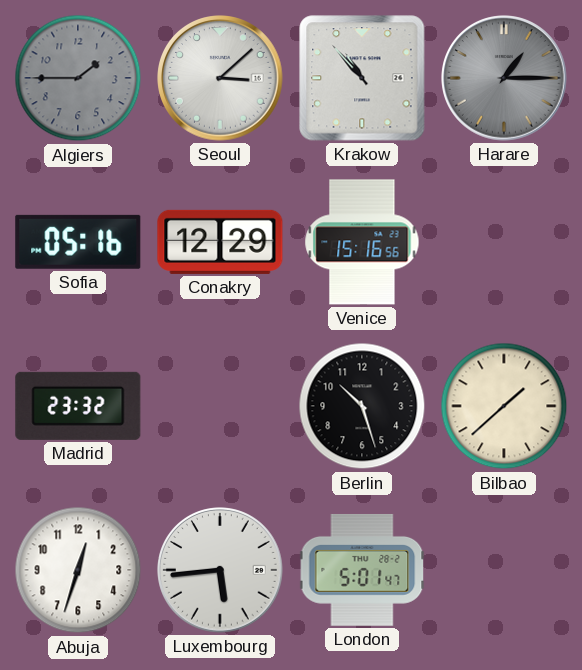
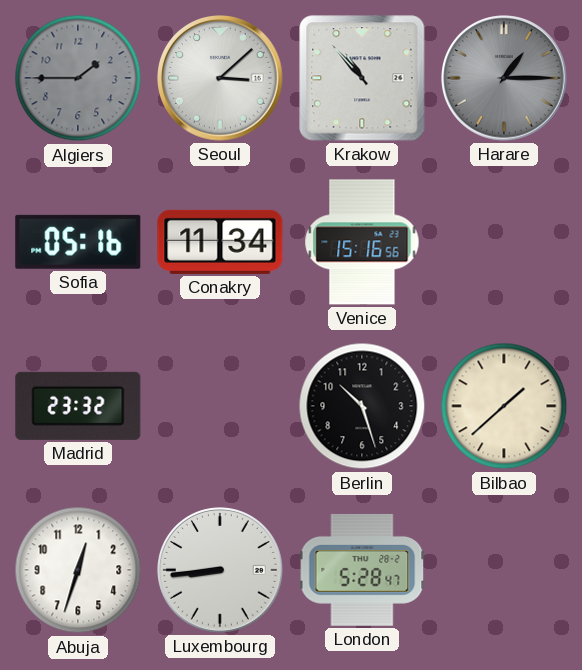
Conakry: 12:29 -> 11:34 (220, 242)
Luxembourg: 5:44 -> 8:44 (220, 570)
London: 5:01 -> 5:28 (362, 570)
